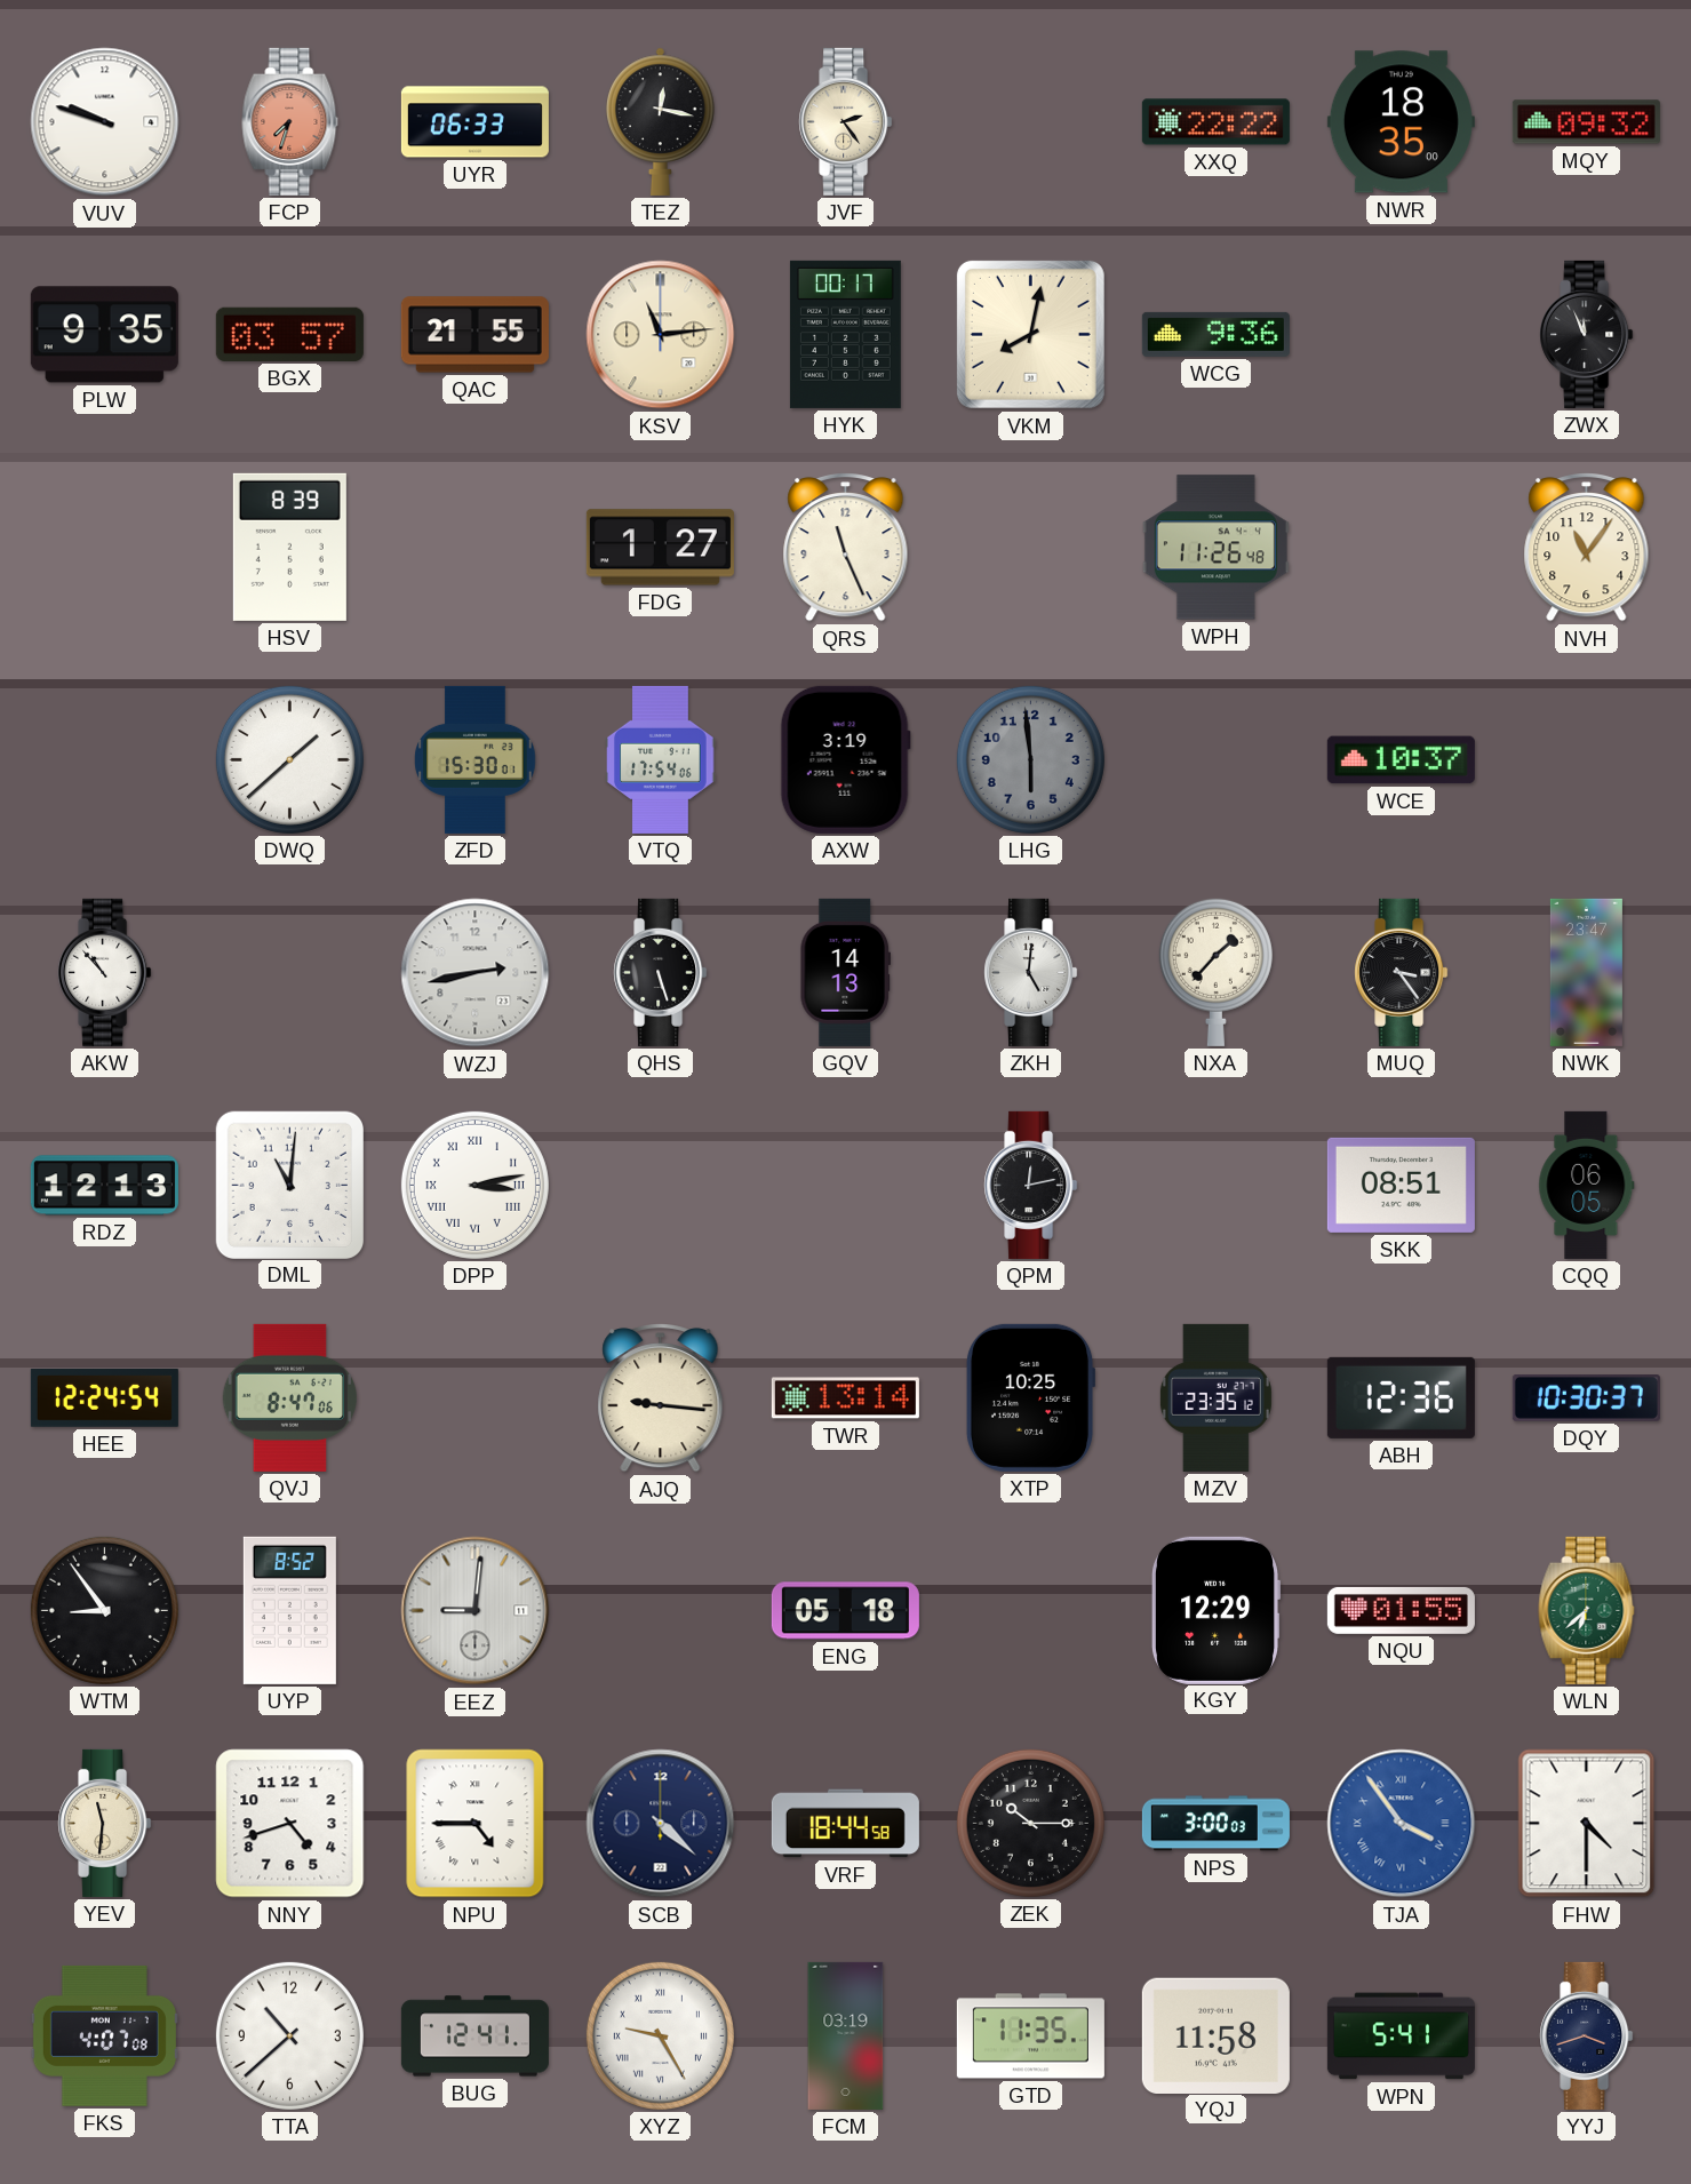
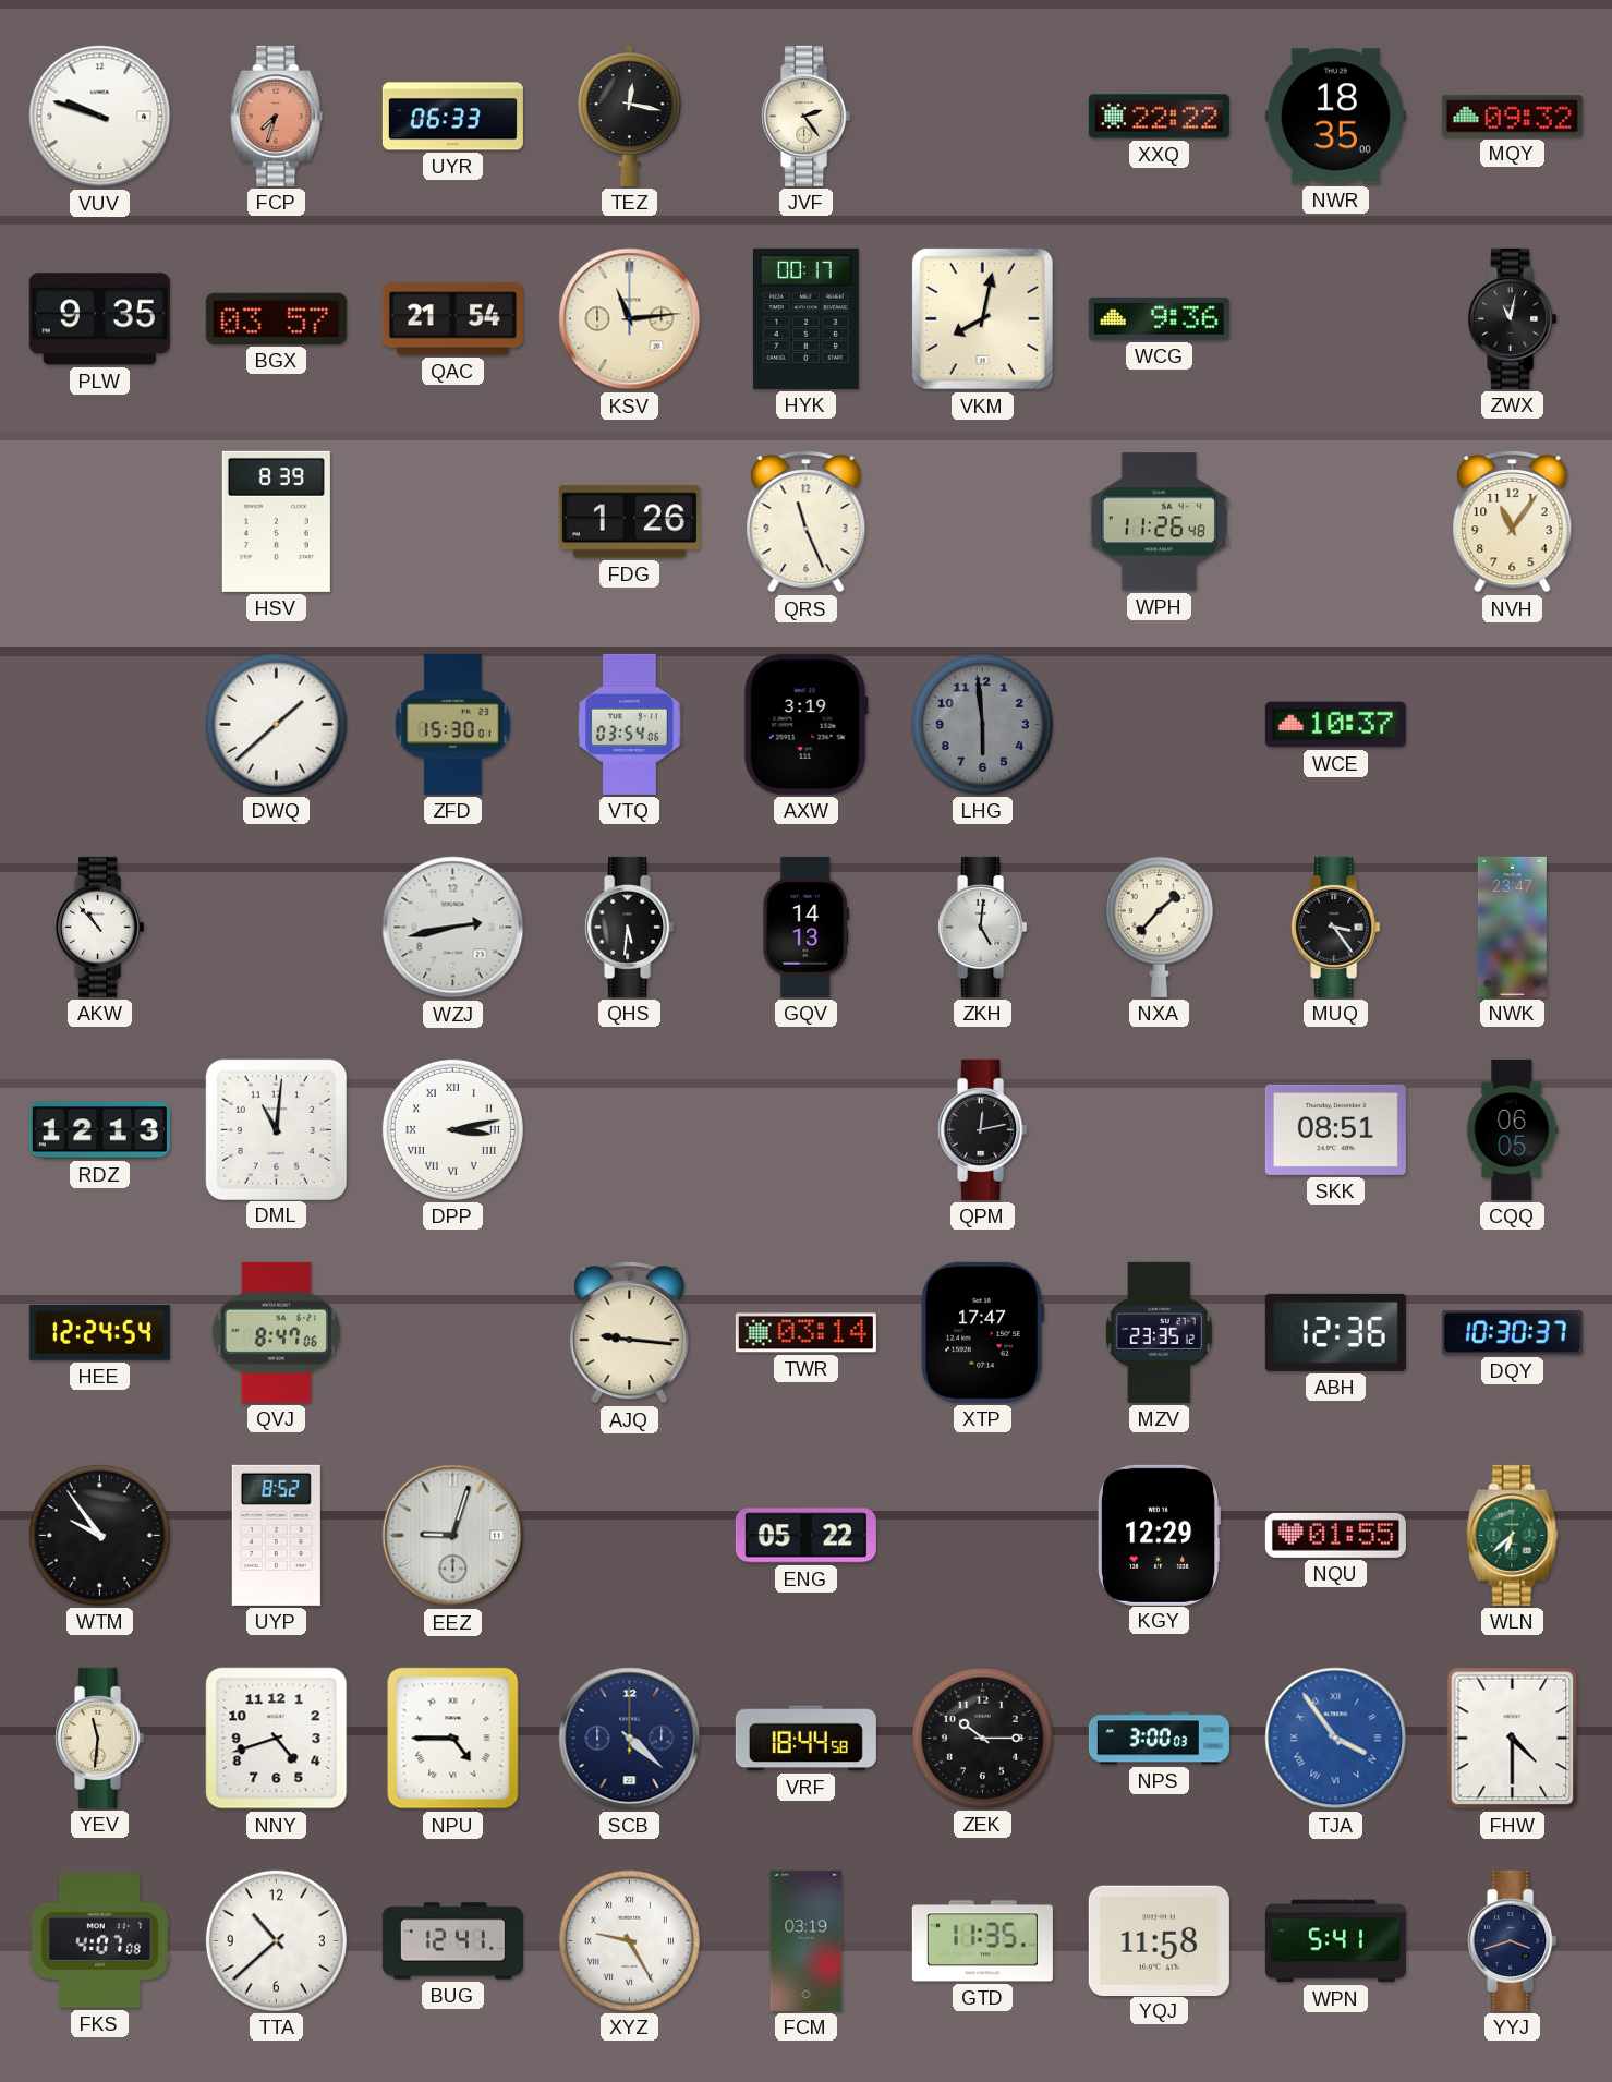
QAC: 21:55 -> 21:54 (452, 319)
ZWX: 11:56 -> 11:02 (1513, 318)
FDG: 1:27 -> 1:26 (629, 522)
VTQ: 17:54 -> 03:54 (630, 724)
QHS: 5:27 -> 5:31 (630, 927)
TWR: 13:14 -> 03:14 (805, 1333)
XTP: 10:25 -> 17:47 (982, 1332)
WTM: 8:54 -> 9:54 (99, 1535)
EEZ: 9:01 -> 9:03 (453, 1536)
ENG: 05:18 -> 05:22 (805, 1536)
